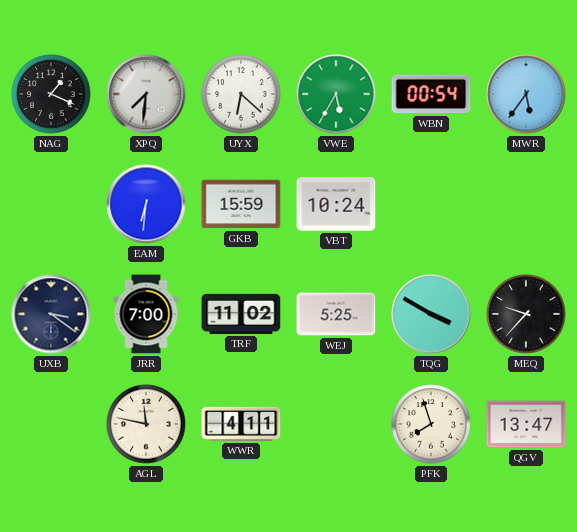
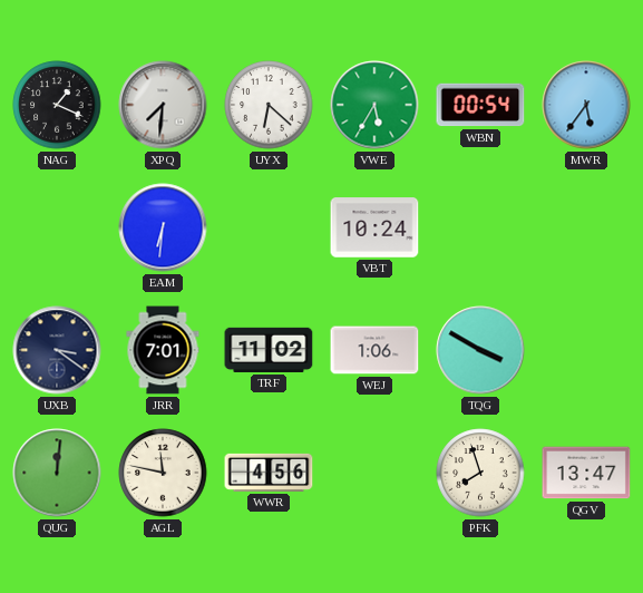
GKB: 15:59 -> none (241, 204)
JRR: 7:00 -> 7:01 (163, 350)
WEJ: 5:25 -> 1:06 (374, 350)
MEQ: 9:37 -> none (526, 314)
QUG: none -> 12:01 (57, 473)
WWR: 4:11 -> 4:56 (269, 473)
